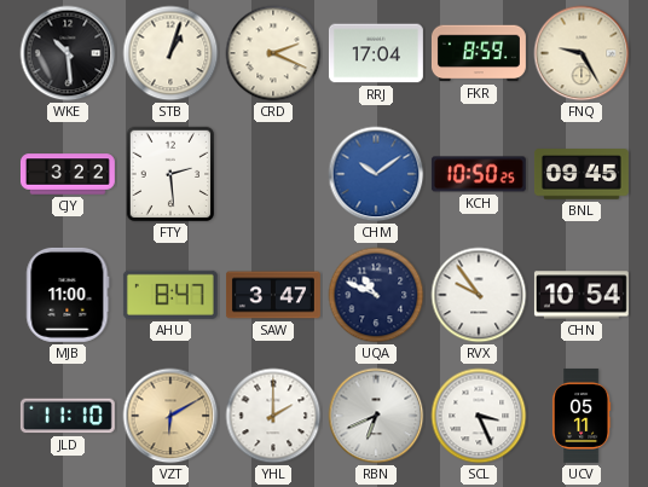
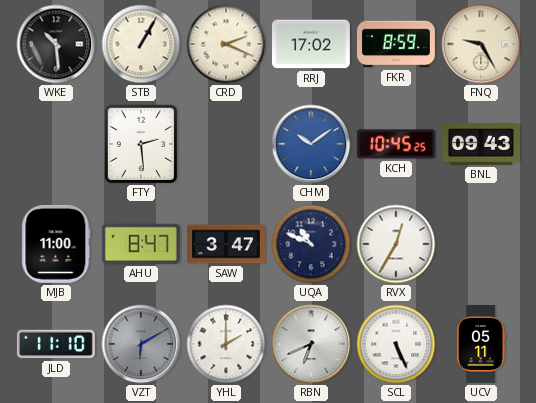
STB: 1:03 -> 1:05 (141, 44)
RRJ: 17:04 -> 17:02 (311, 44)
CJY: 3:22 -> none (68, 174)
KCH: 10:50 -> 10:45 (396, 144)
BNL: 09:45 -> 09:43 (481, 144)
RVX: 9:54 -> 12:35 (396, 244)
CHN: 10:54 -> none (582, 295)
VZT dial: champagne -> grey (141, 344)
SCL: 3:26 -> 5:26 (396, 344)
